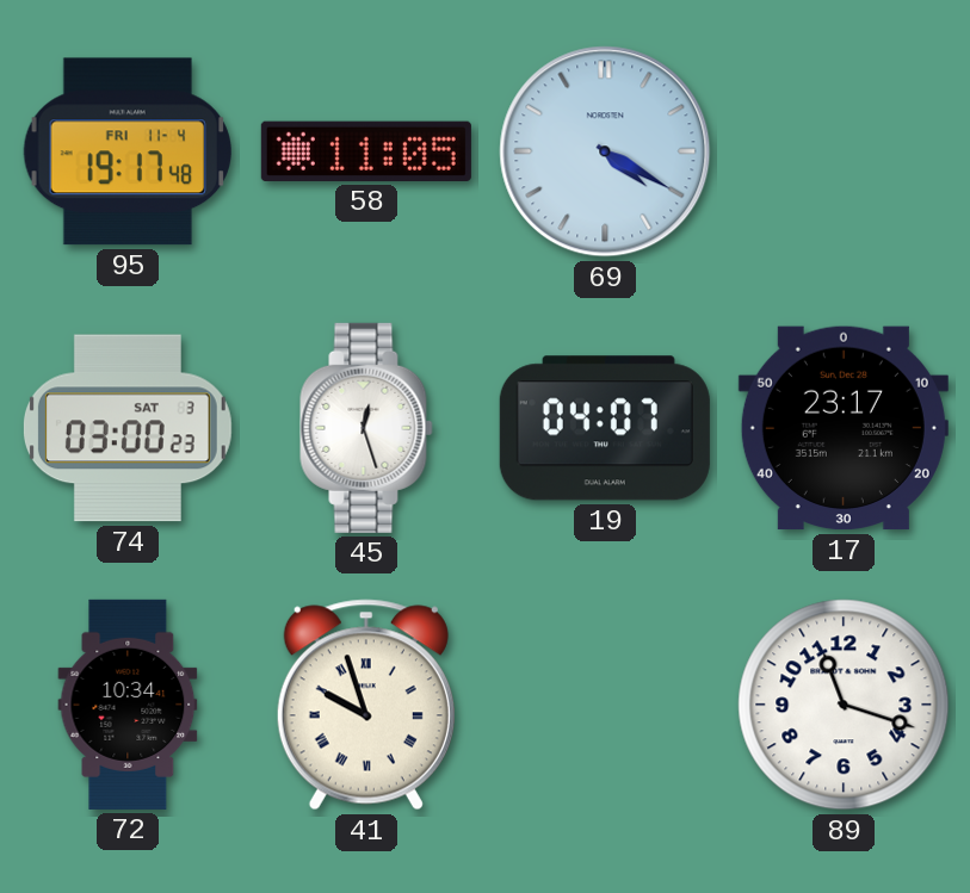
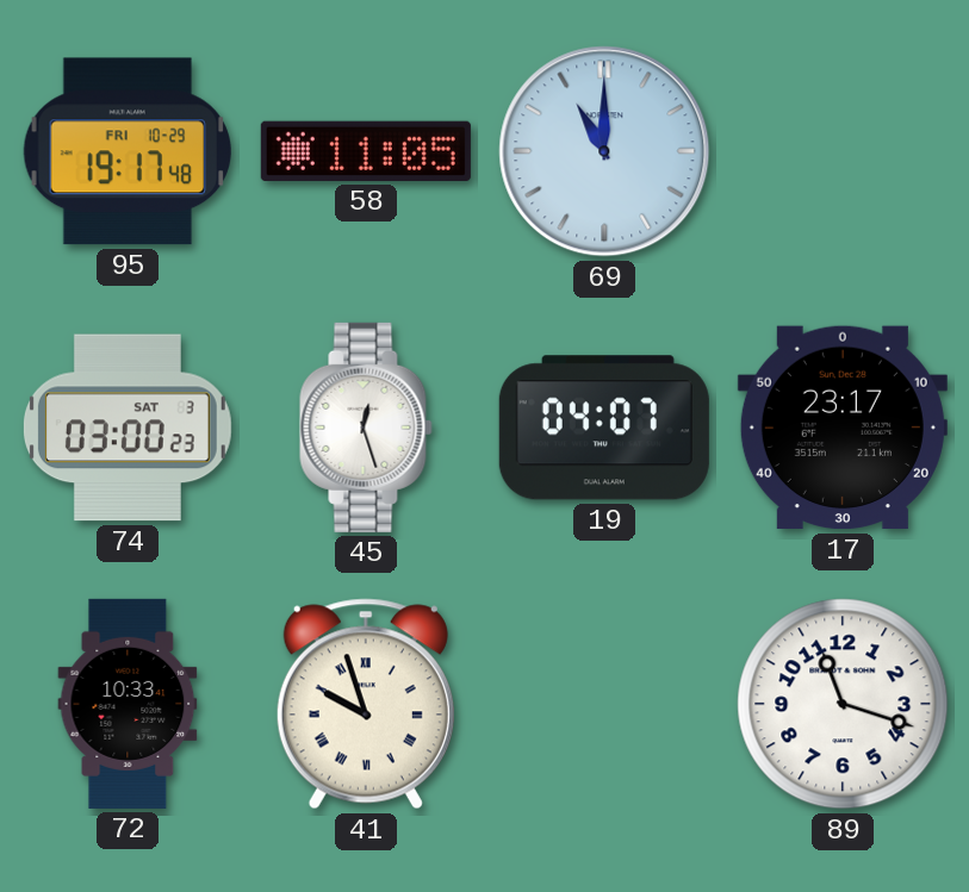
95 date: FRI 11-4 -> FRI 10-29 (126, 151)
69: 4:20 -> 11:00 (604, 151)
72: 10:34 -> 10:33 (128, 704)
